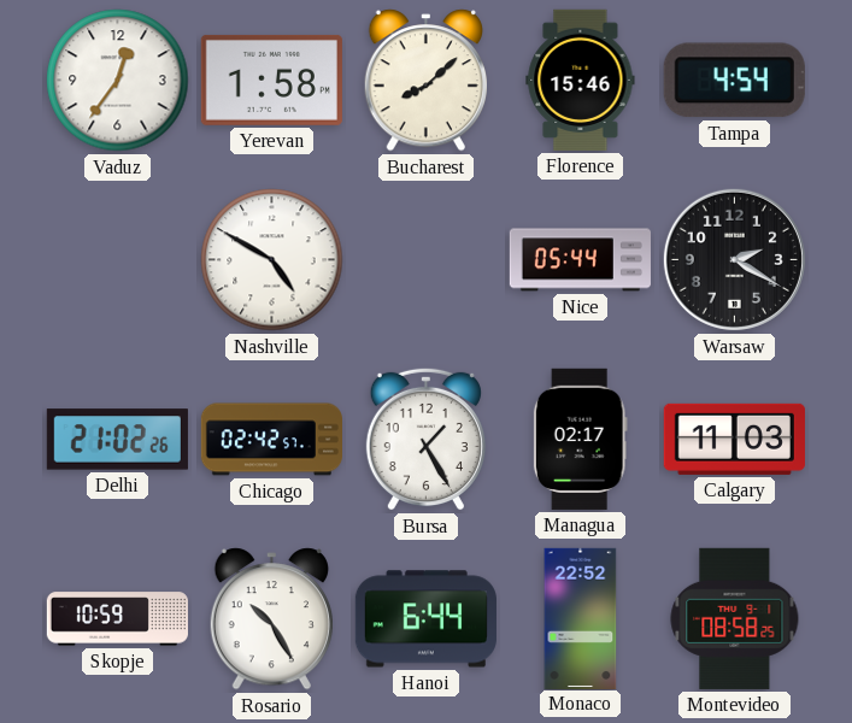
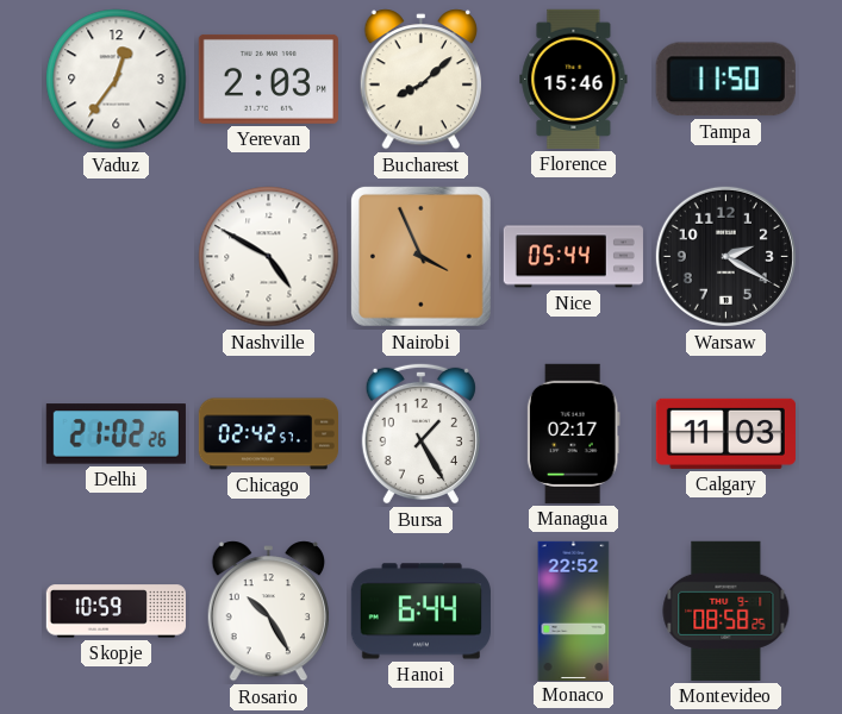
Yerevan: 1:58 -> 2:03 (268, 79)
Tampa: 4:54 -> 11:50 (725, 80)
Nairobi: none -> 3:56 (420, 256)
